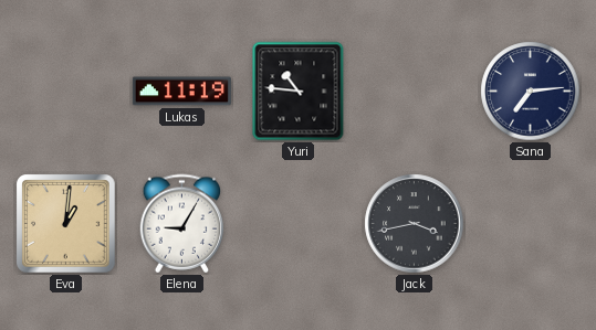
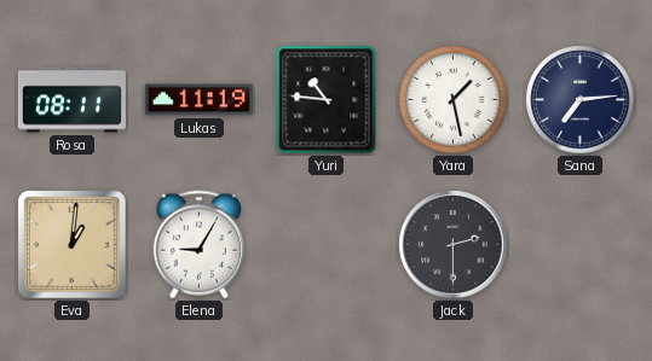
Rosa: none -> 08:11 (71, 100)
Yara: none -> 1:28 (454, 100)
Jack: 3:43 -> 2:30 (454, 245)
